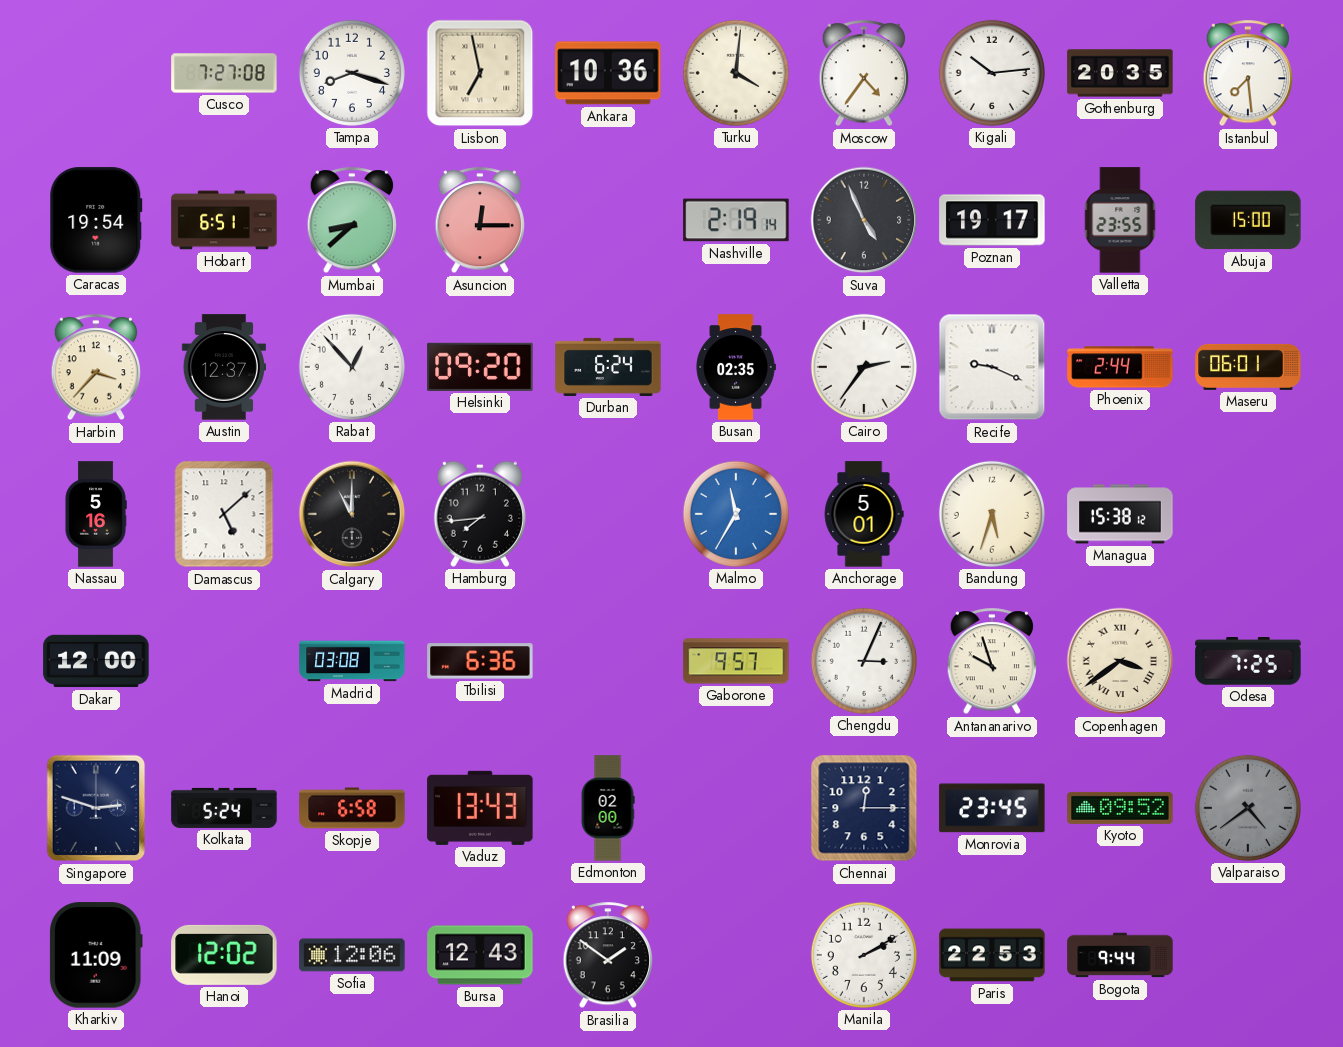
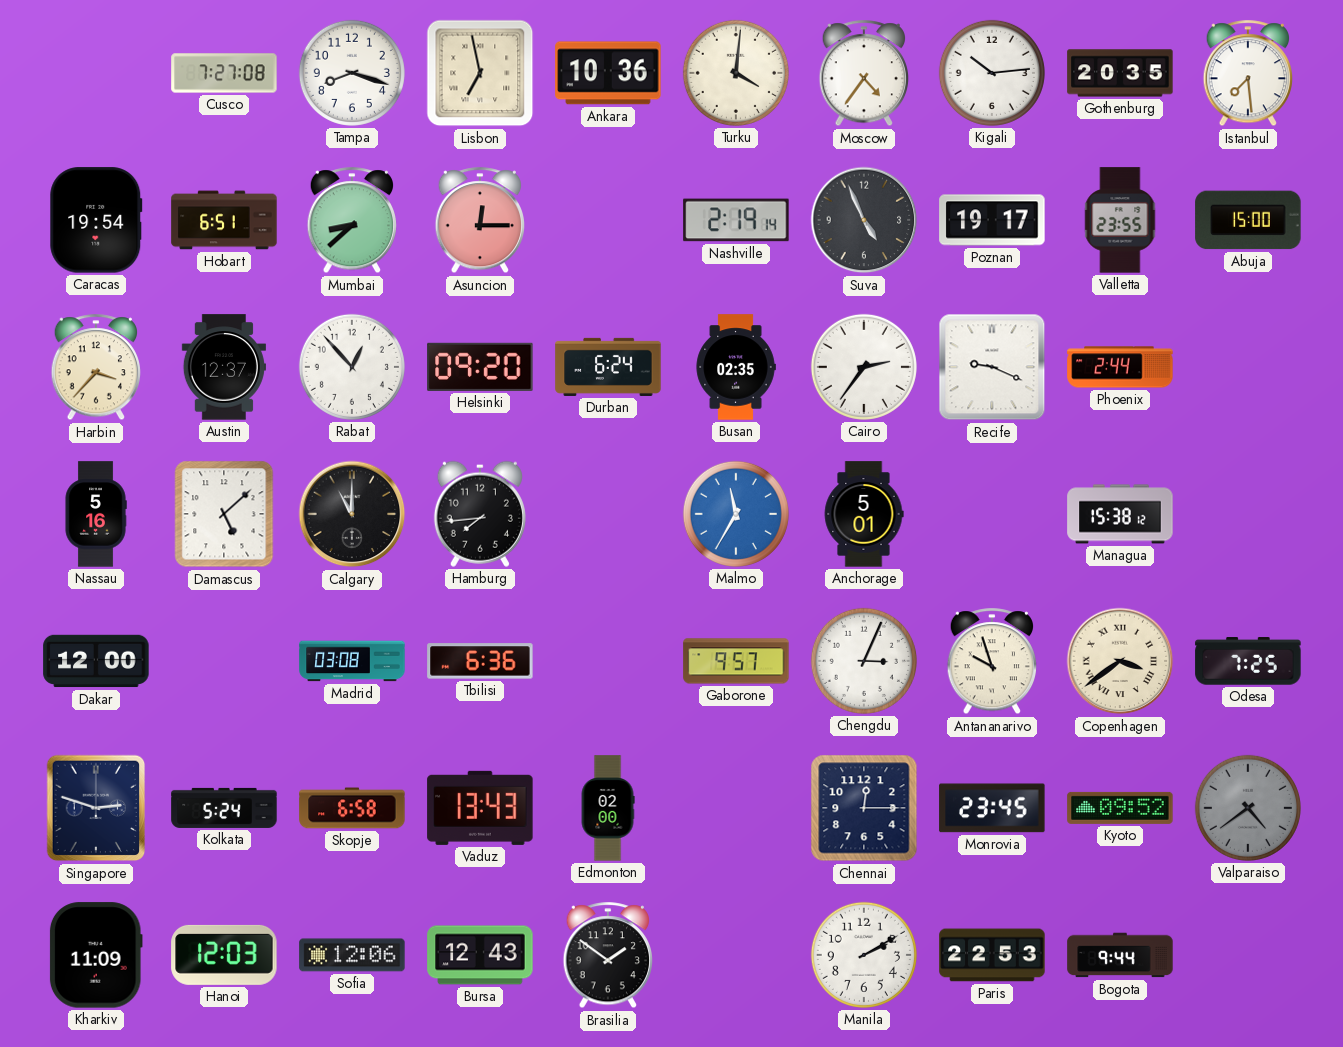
Maseru: 06:01 -> none (1248, 367)
Bandung: 5:33 -> none (992, 514)
Hanoi: 12:02 -> 12:03 (224, 955)
